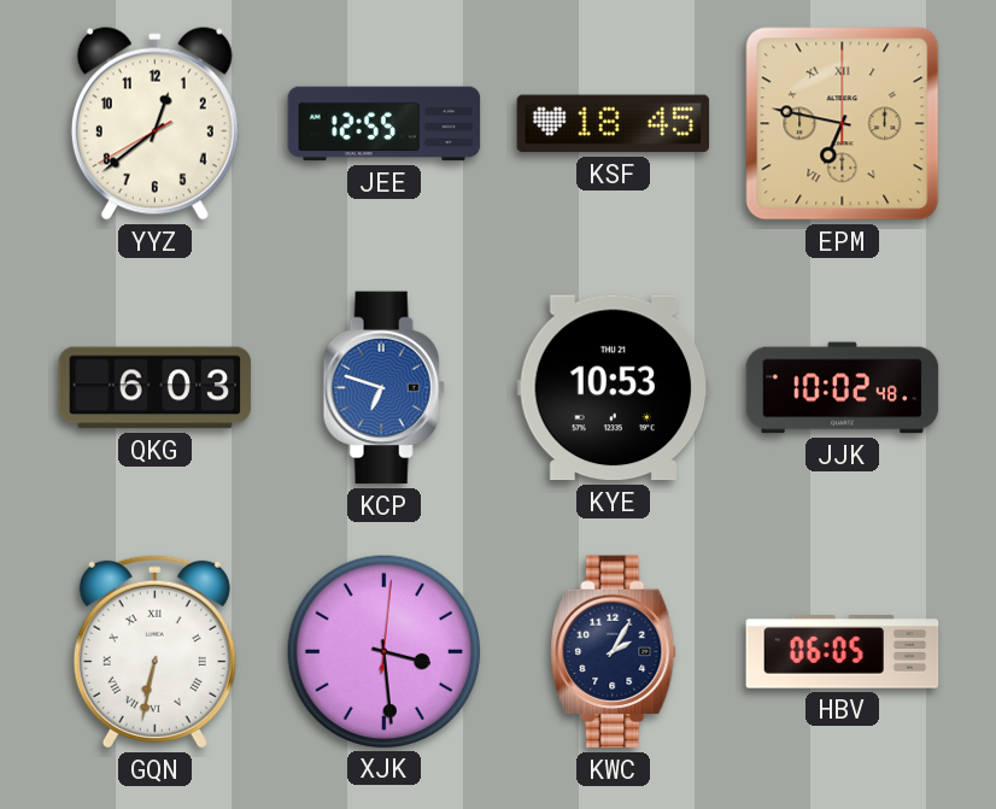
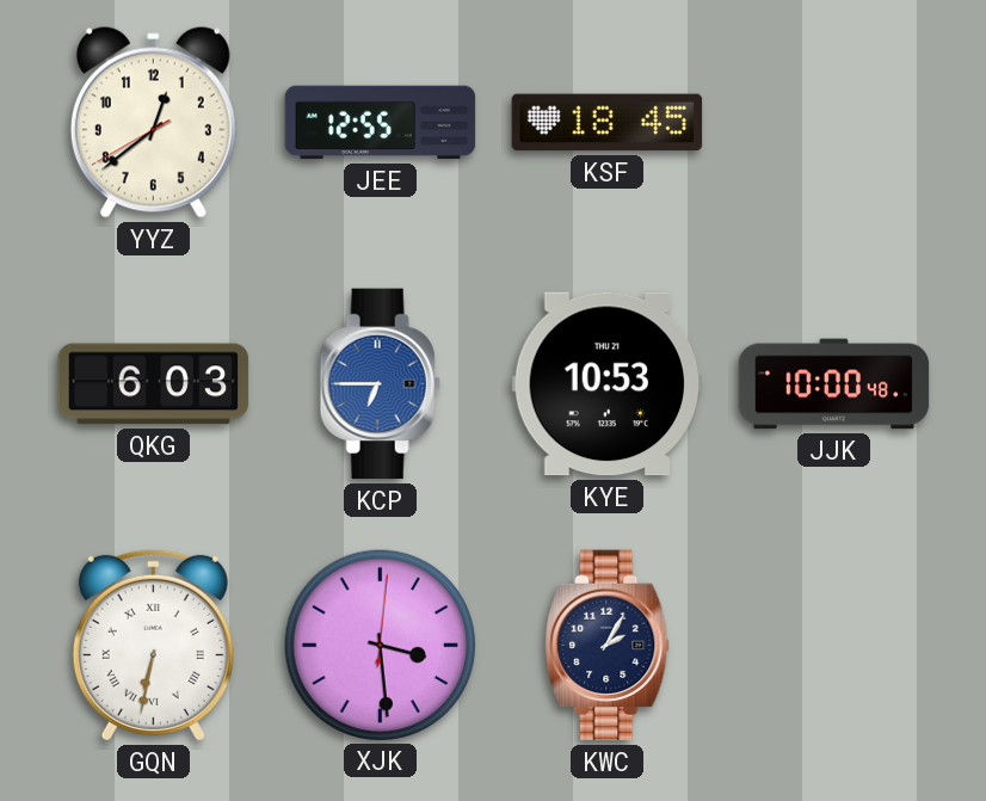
EPM: 6:47 -> none (843, 124)
KCP: 6:48 -> 6:45 (380, 384)
JJK: 10:02 -> 10:00 (834, 384)
HBV: 06:05 -> none (843, 652)
